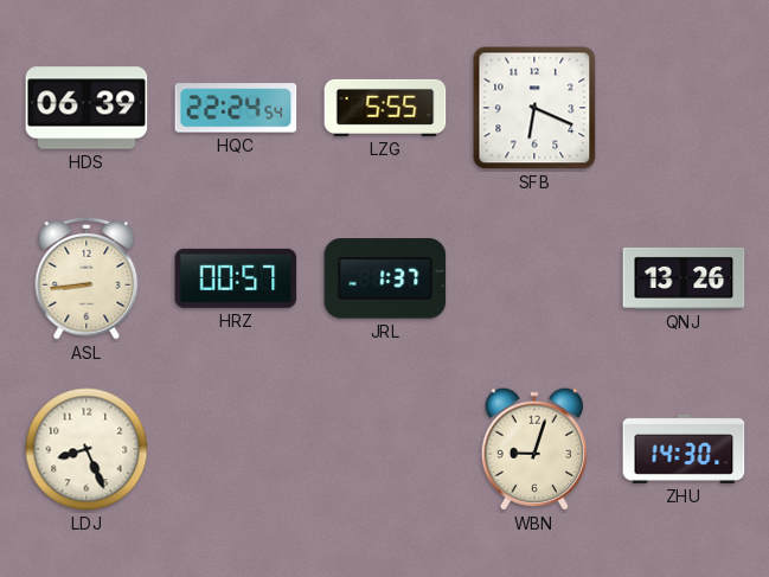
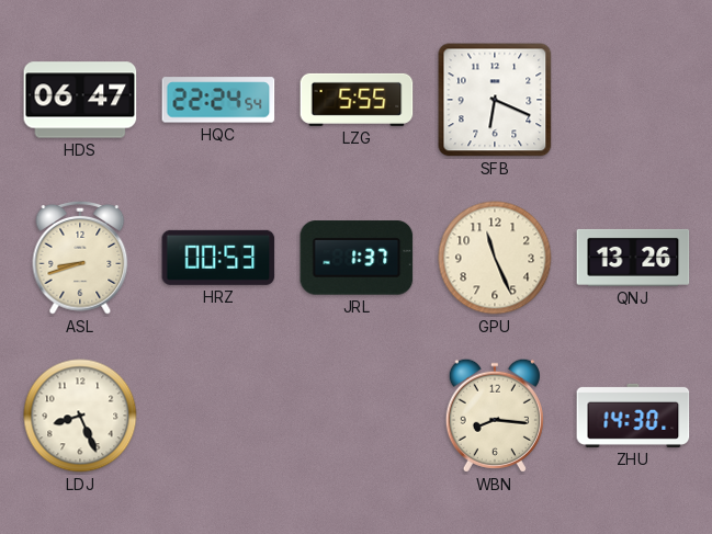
HDS: 06:39 -> 06:47 (80, 100)
ASL: 8:44 -> 8:42 (80, 259)
HRZ: 00:57 -> 00:53 (218, 258)
GPU: none -> 11:26 (495, 258)
WBN: 9:03 -> 8:16 (495, 416)
